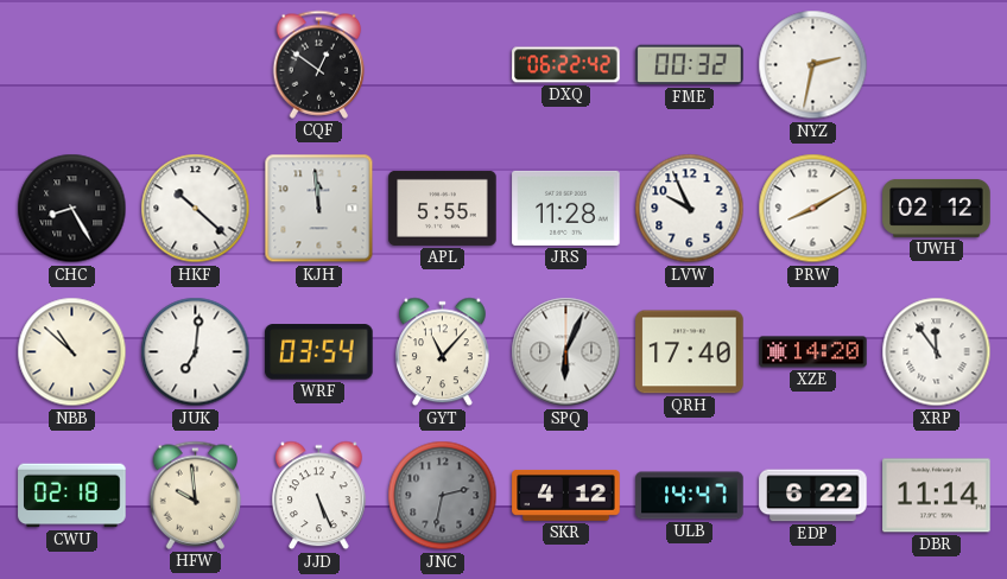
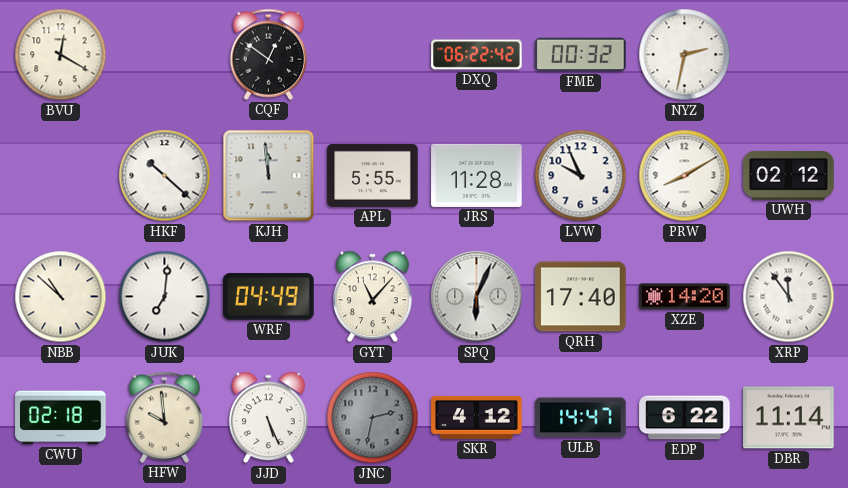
BVU: none -> 12:20 (61, 55)
CHC: 8:25 -> none (72, 209)
WRF: 03:54 -> 04:49 (269, 297)
